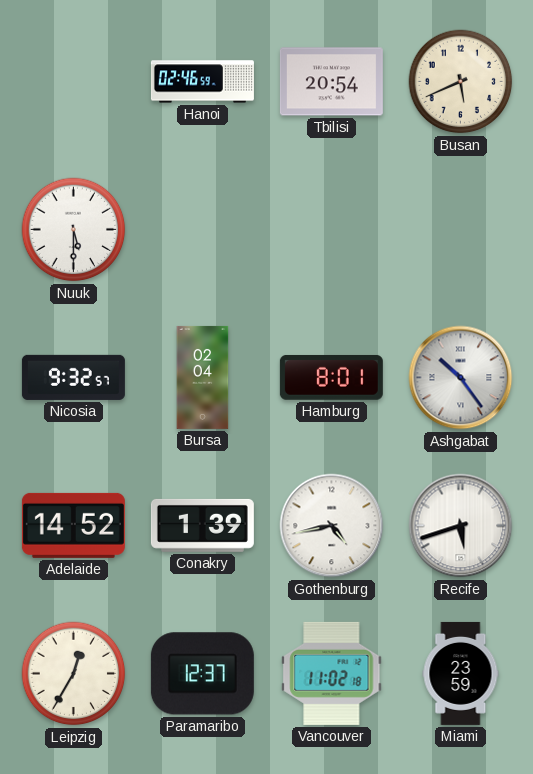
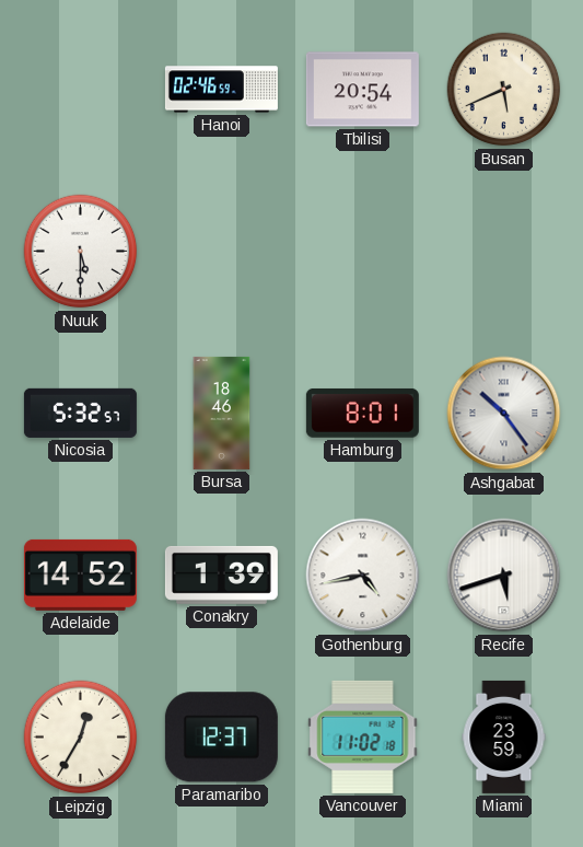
Nicosia: 9:32 -> 5:32 (80, 413)
Bursa: 02:04 -> 18:46 (222, 413)
